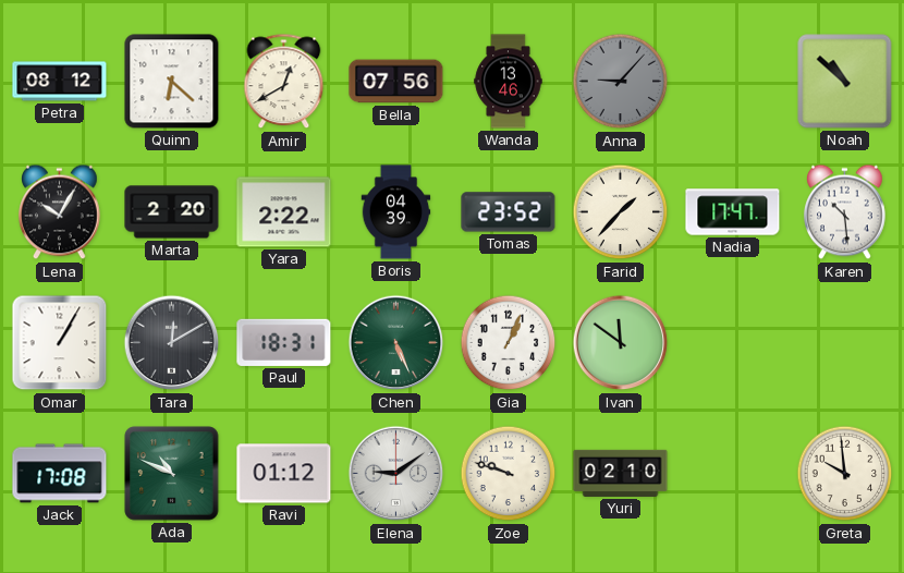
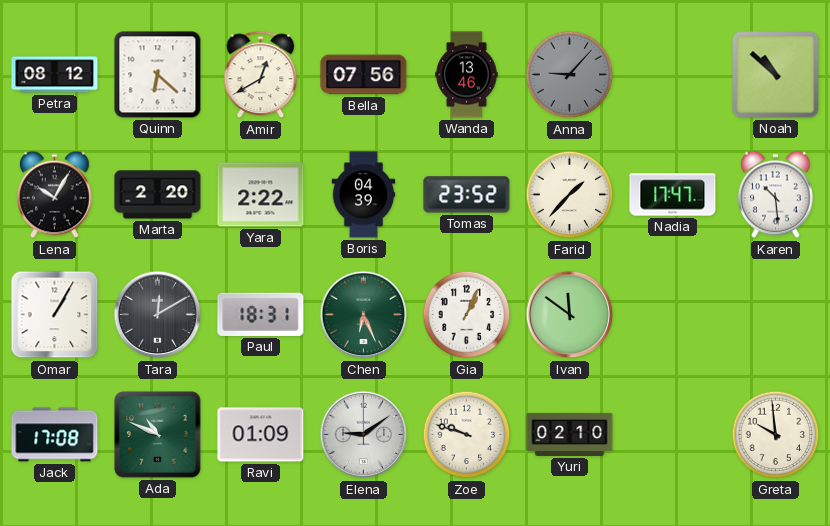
Chen: 5:26 -> 6:26 (364, 315)
Ravi: 01:12 -> 01:09 (261, 435)
